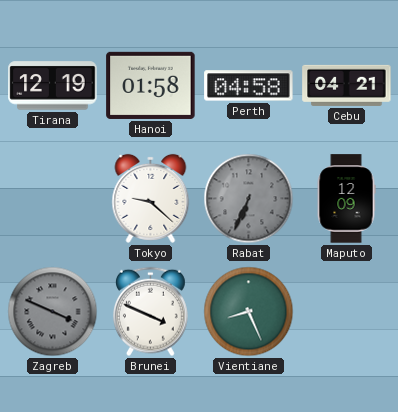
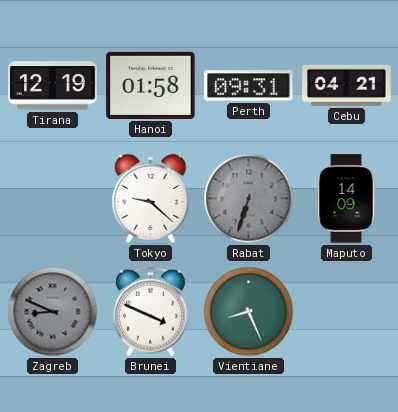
Perth: 04:58 -> 09:31 (249, 86)
Rabat: 6:34 -> 6:33 (249, 199)
Maputo: 12:09 -> 14:09 (346, 199)
Zagreb: 3:49 -> 8:49 (53, 312)
